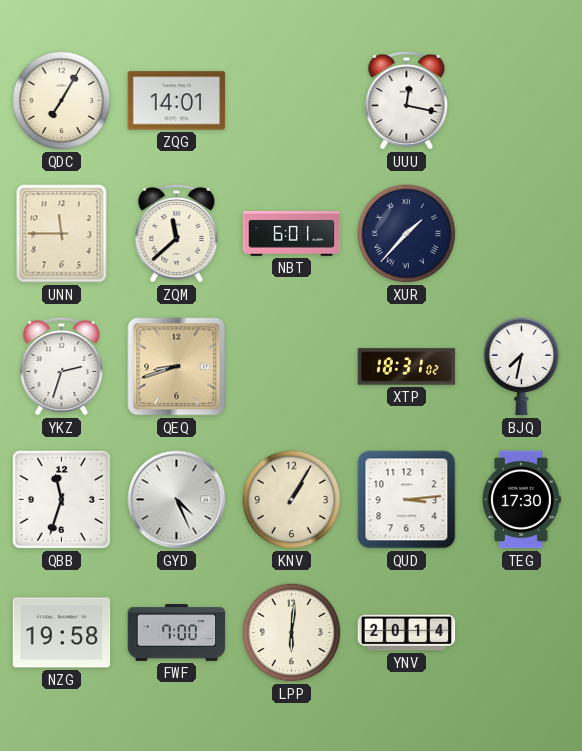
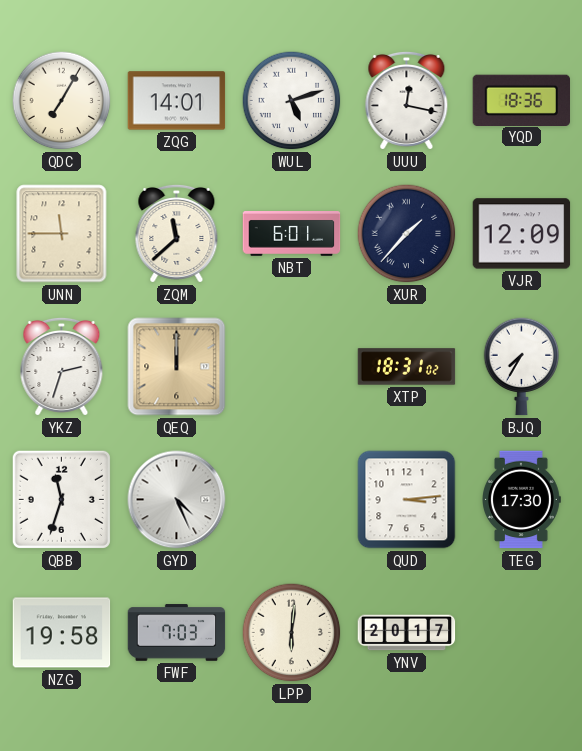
WUL: none -> 5:12 (292, 101)
YQD: none -> 18:36 (522, 100)
VJR: none -> 12:09 (522, 234)
QEQ: 8:42 -> 12:00 (177, 367)
BJQ: 7:32 -> 7:35 (522, 367)
KNV: 1:05 -> none (292, 500)
FWF: 7:00 -> 7:03 (177, 633)
YNV: 20:14 -> 20:17 (407, 633)
